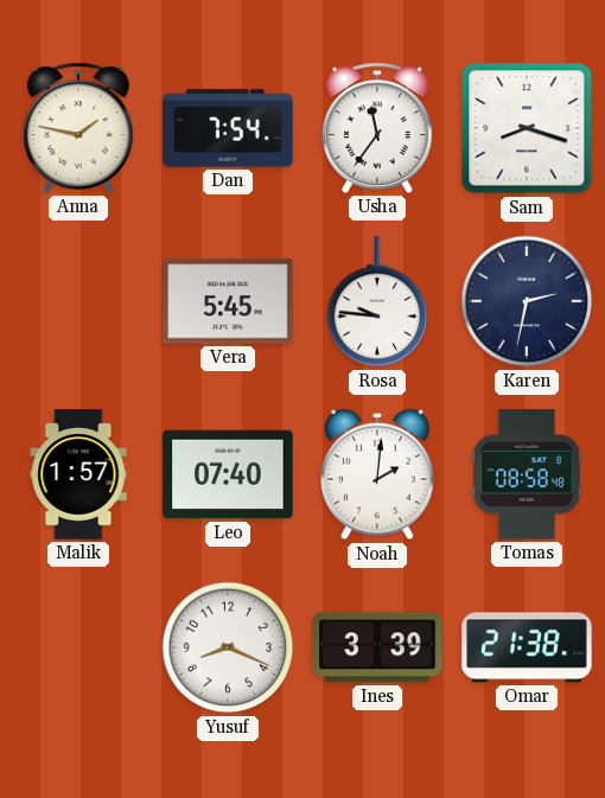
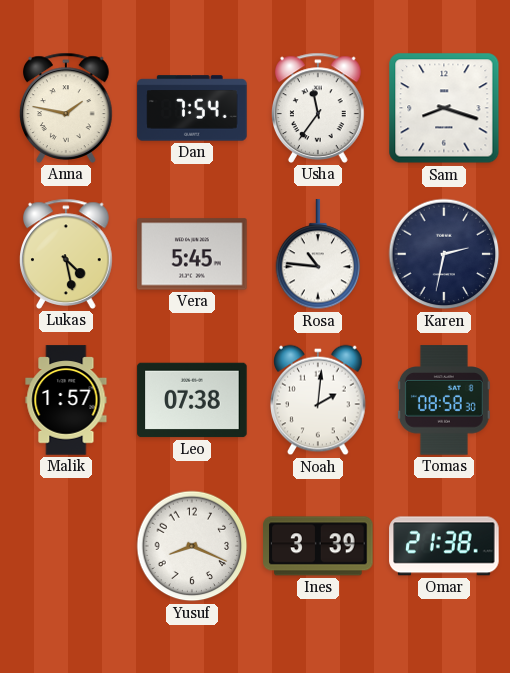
Lukas: none -> 4:28 (67, 254)
Rosa: 9:46 -> 10:46 (318, 255)
Leo: 07:40 -> 07:38 (192, 400)
Tomas: 08:58:48 -> 08:58:30 (444, 400)
